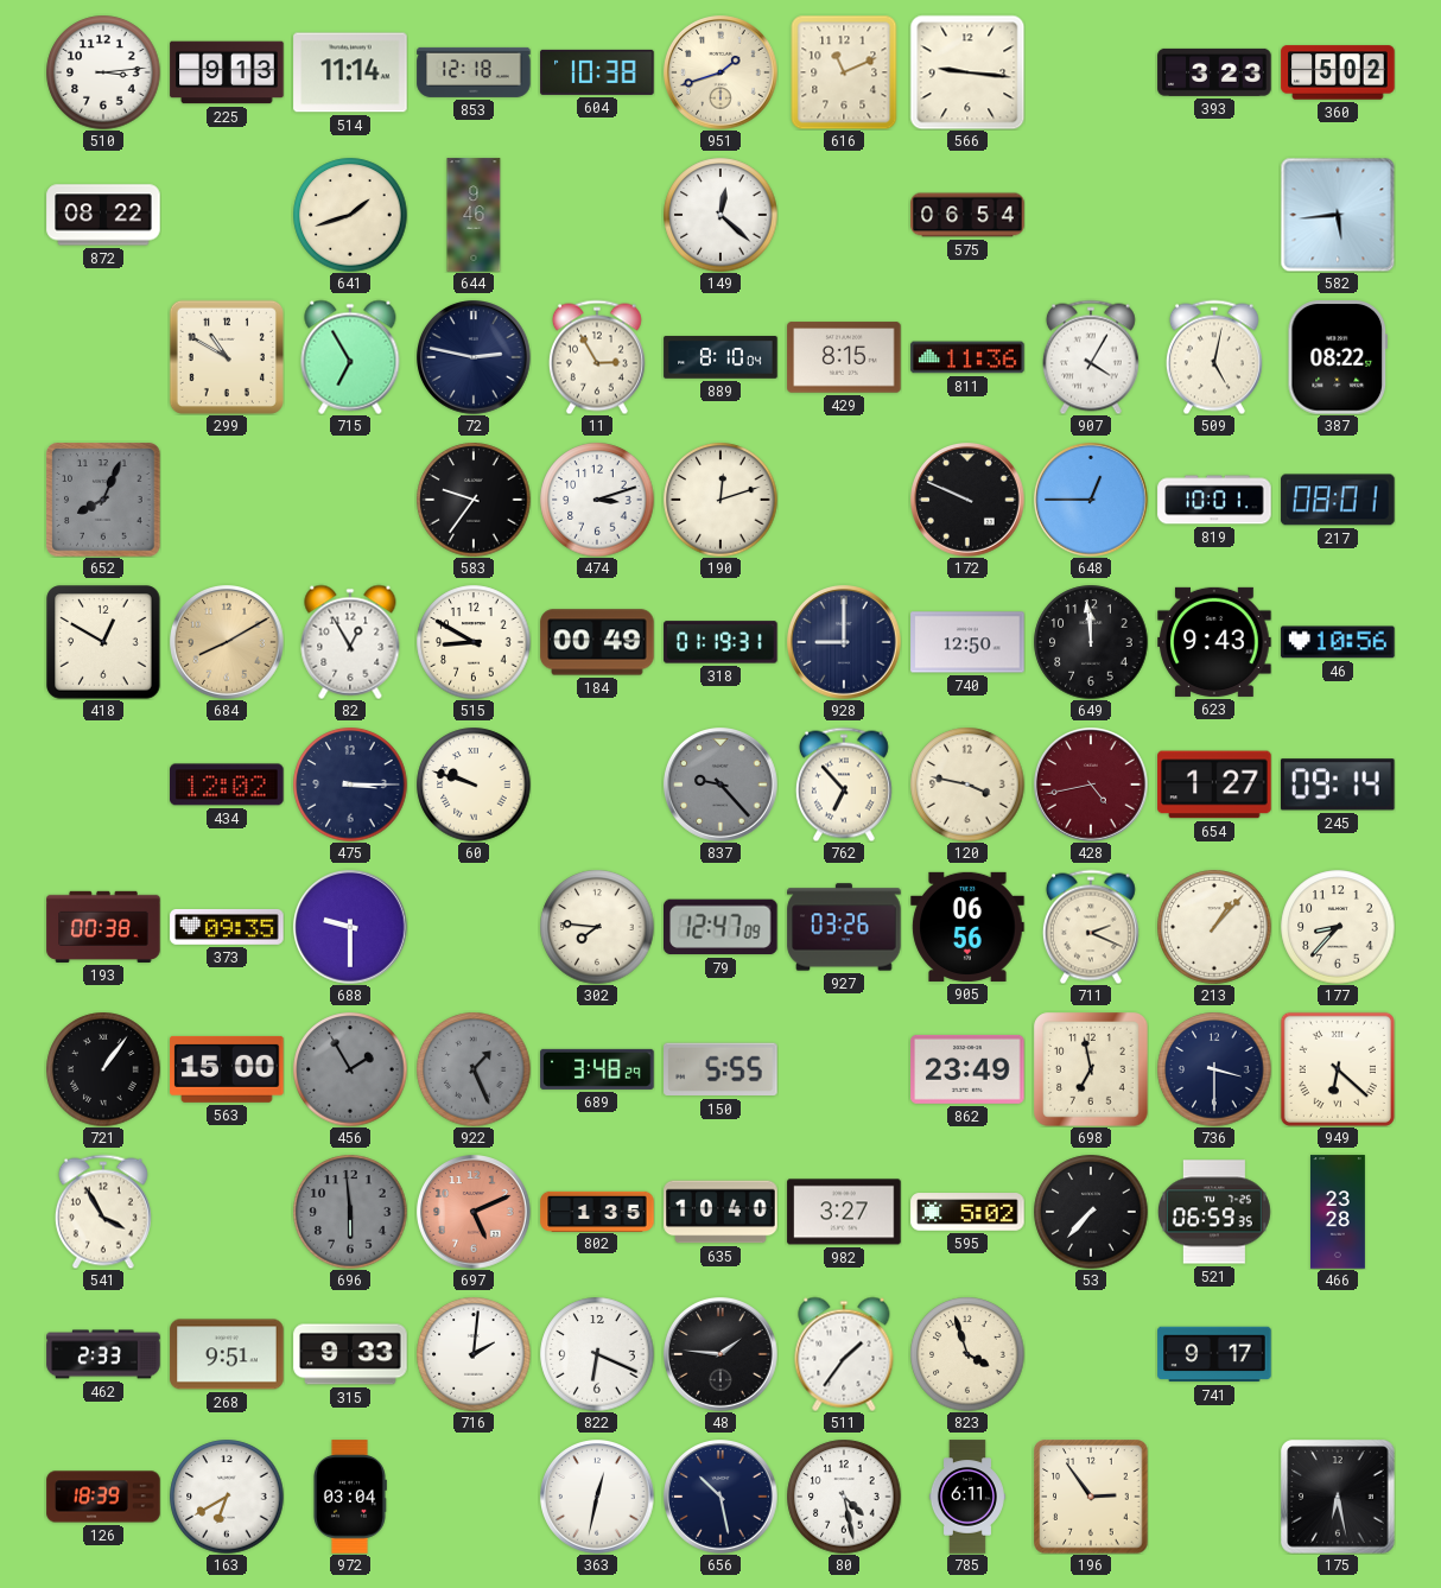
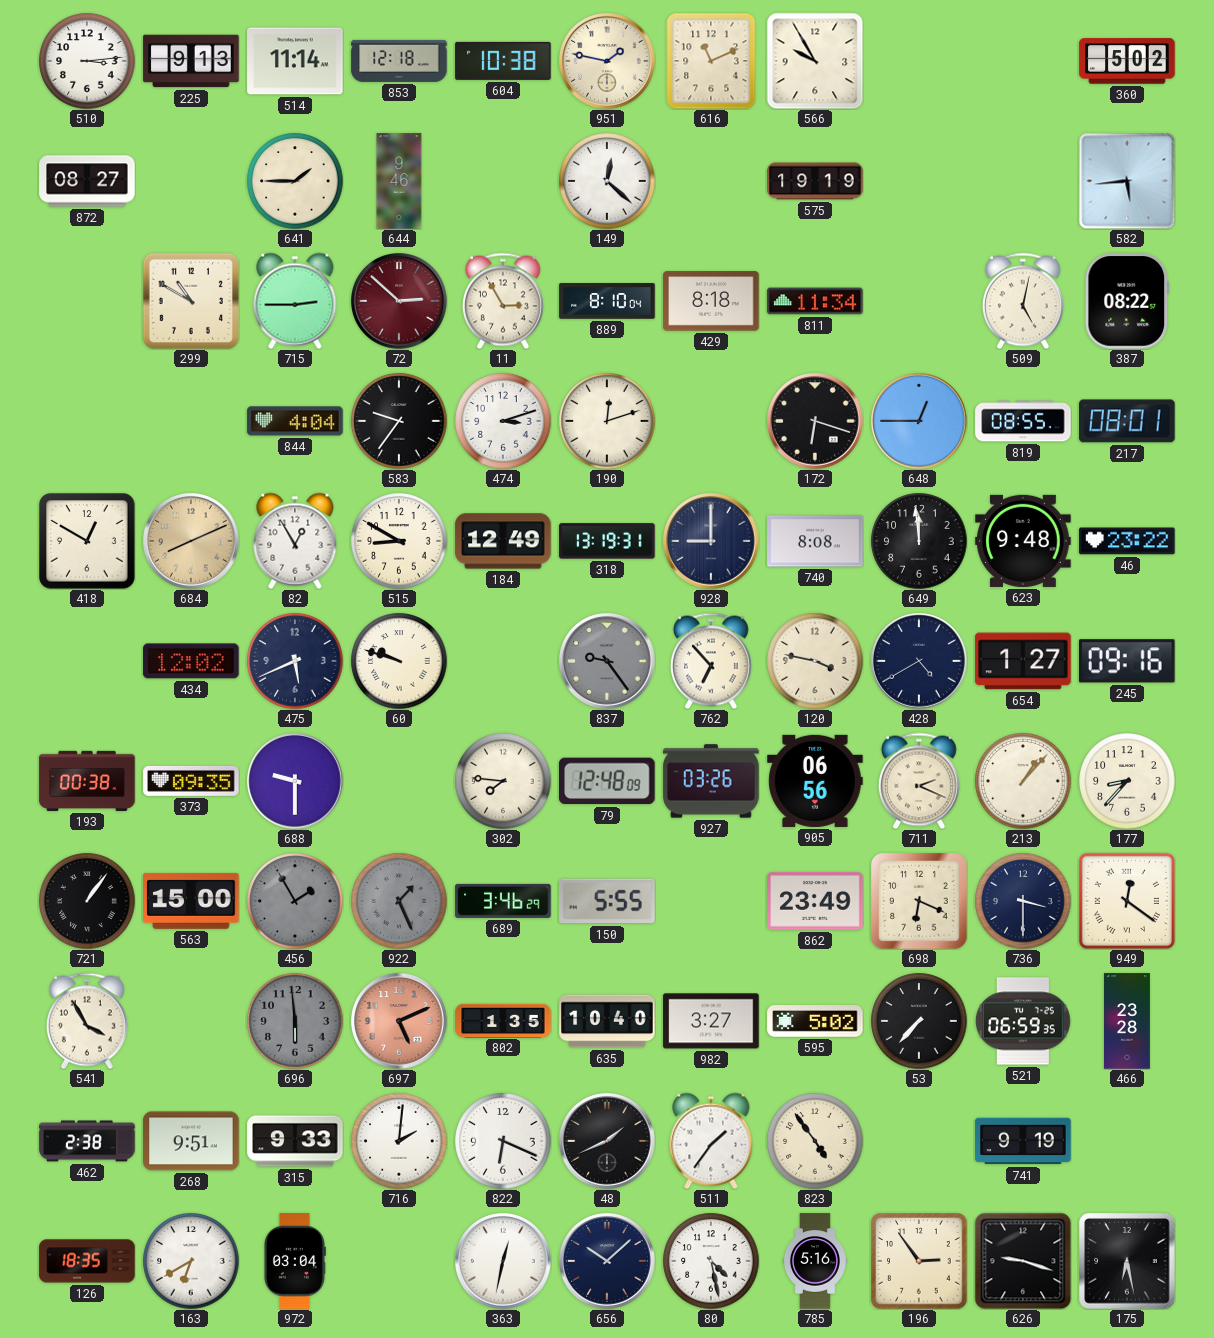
951: 1:42 -> 1:47 (607, 61)
566: 9:16 -> 9:55 (815, 61)
393: 3:23 -> none (1214, 72)
872: 08:22 -> 08:27 (87, 181)
641: 1:42 -> 1:45 (295, 181)
575: 06:54 -> 19:19 (815, 181)
715: 6:55 -> 2:45 (295, 301)
72: 2:47 -> 2:52 (399, 301)
72 dial: navy -> burgundy (399, 301)
429: 8:15 -> 8:18 (711, 301)
811: 11:36 -> 11:34 (815, 301)
907: 4:05 -> none (1091, 357)
652: 8:04 -> none (103, 500)
844: none -> 4:04 (295, 421)
172: 9:49 -> 6:18 (815, 421)
819: 10:01 -> 08:55 (1023, 421)
684: 8:10 -> 8:11 (191, 541)
184: 00:49 -> 12:49 (503, 541)
318: 01:19 -> 13:19 (607, 541)
740: 12:50 -> 8:08 (815, 541)
623: 9:43 -> 9:48 (1023, 541)
46: 10:56 -> 23:22 (1127, 541)
475: 3:15 -> 5:41 (295, 661)
837: 9:23 -> 9:24 (607, 661)
428: 4:43 -> 4:40 (919, 661)
428 dial: burgundy -> navy (919, 661)
245: 09:14 -> 09:16 (1127, 661)
79: 12:47 -> 12:48 (607, 781)
689: 3:48 -> 3:46 (503, 901)
698: 6:58 -> 6:19 (919, 901)
949: 6:22 -> 12:21 (1127, 901)
462: 2:33 -> 2:38 (87, 1141)
48: 1:46 -> 1:41 (607, 1141)
823: 3:57 -> 4:54 (815, 1141)
741: 9:17 -> 9:19 (1023, 1141)
126: 18:39 -> 18:35 (87, 1261)
656: 10:28 -> 10:08 (607, 1261)
785: 6:11 -> 5:16 (815, 1261)
626: none -> 9:18 (1023, 1261)
